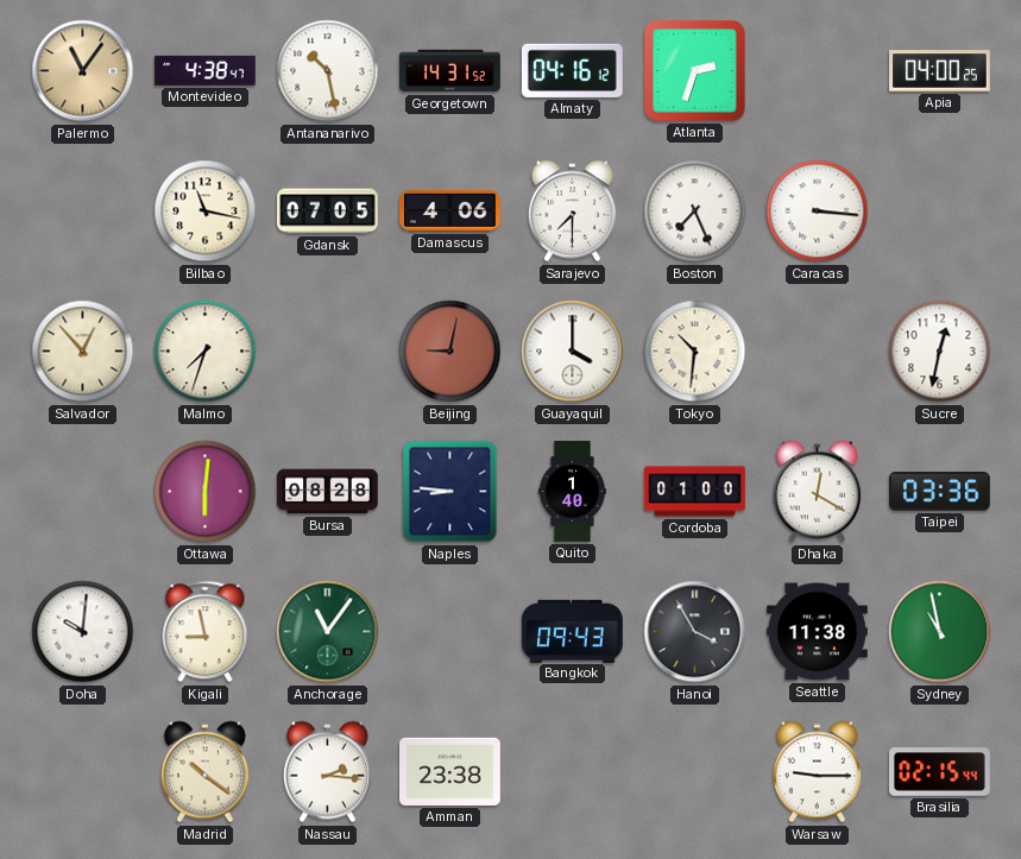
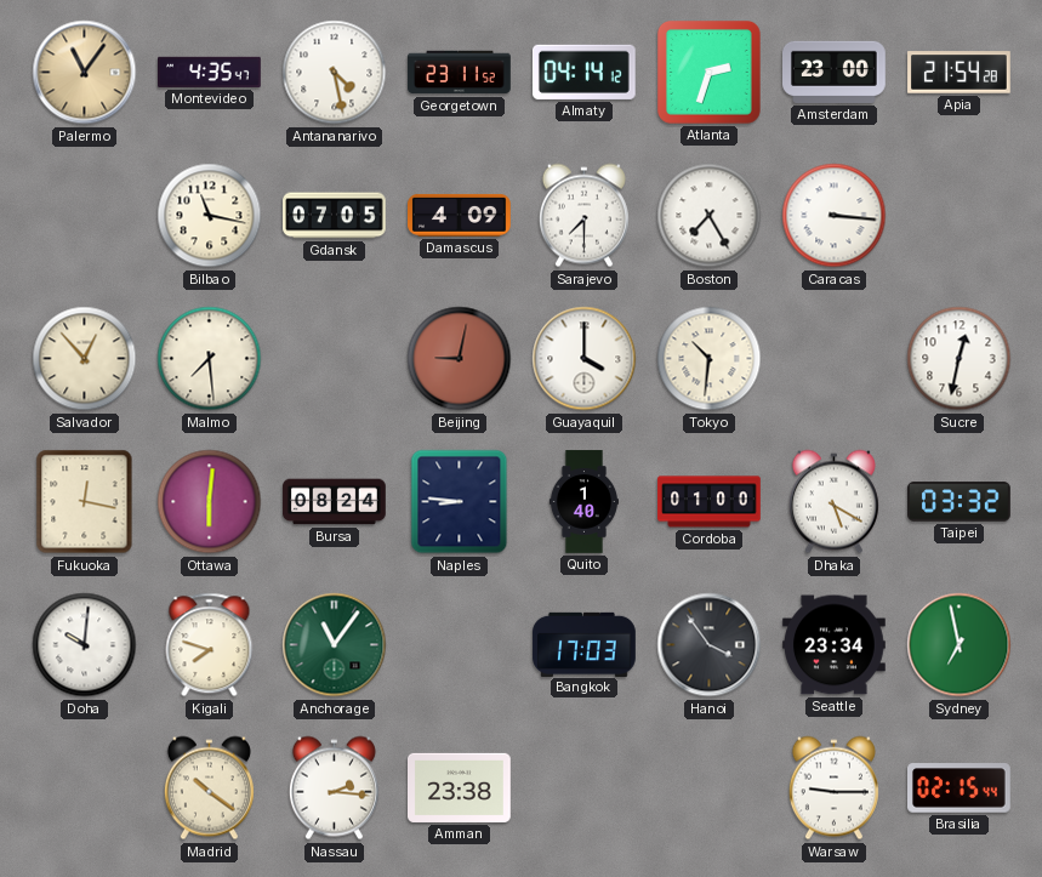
Montevideo: 4:38 -> 4:35 (210, 72)
Antananarivo: 10:28 -> 4:28 (335, 73)
Georgetown: 14:31 -> 23:11 (460, 73)
Almaty: 04:16 -> 04:14 (583, 72)
Amsterdam: none -> 23:00 (835, 72)
Apia: 04:00 -> 21:54 (960, 73)
Damascus: 4:06 -> 4:09 (460, 215)
Boston: 7:26 -> 7:25 (710, 216)
Malmo: 7:33 -> 7:29 (210, 359)
Fukuoka: none -> 12:17 (85, 502)
Bursa: 08:28 -> 08:24 (335, 502)
Dhaka: 12:20 -> 5:20 (833, 502)
Taipei: 03:36 -> 03:32 (960, 502)
Kigali: 8:58 -> 7:48 (210, 645)
Bangkok: 09:43 -> 17:03 (585, 644)
Hanoi: 3:55 -> 3:54 (710, 645)
Seattle: 11:38 -> 23:34 (835, 645)
Sydney: 10:58 -> 6:58 (960, 645)
